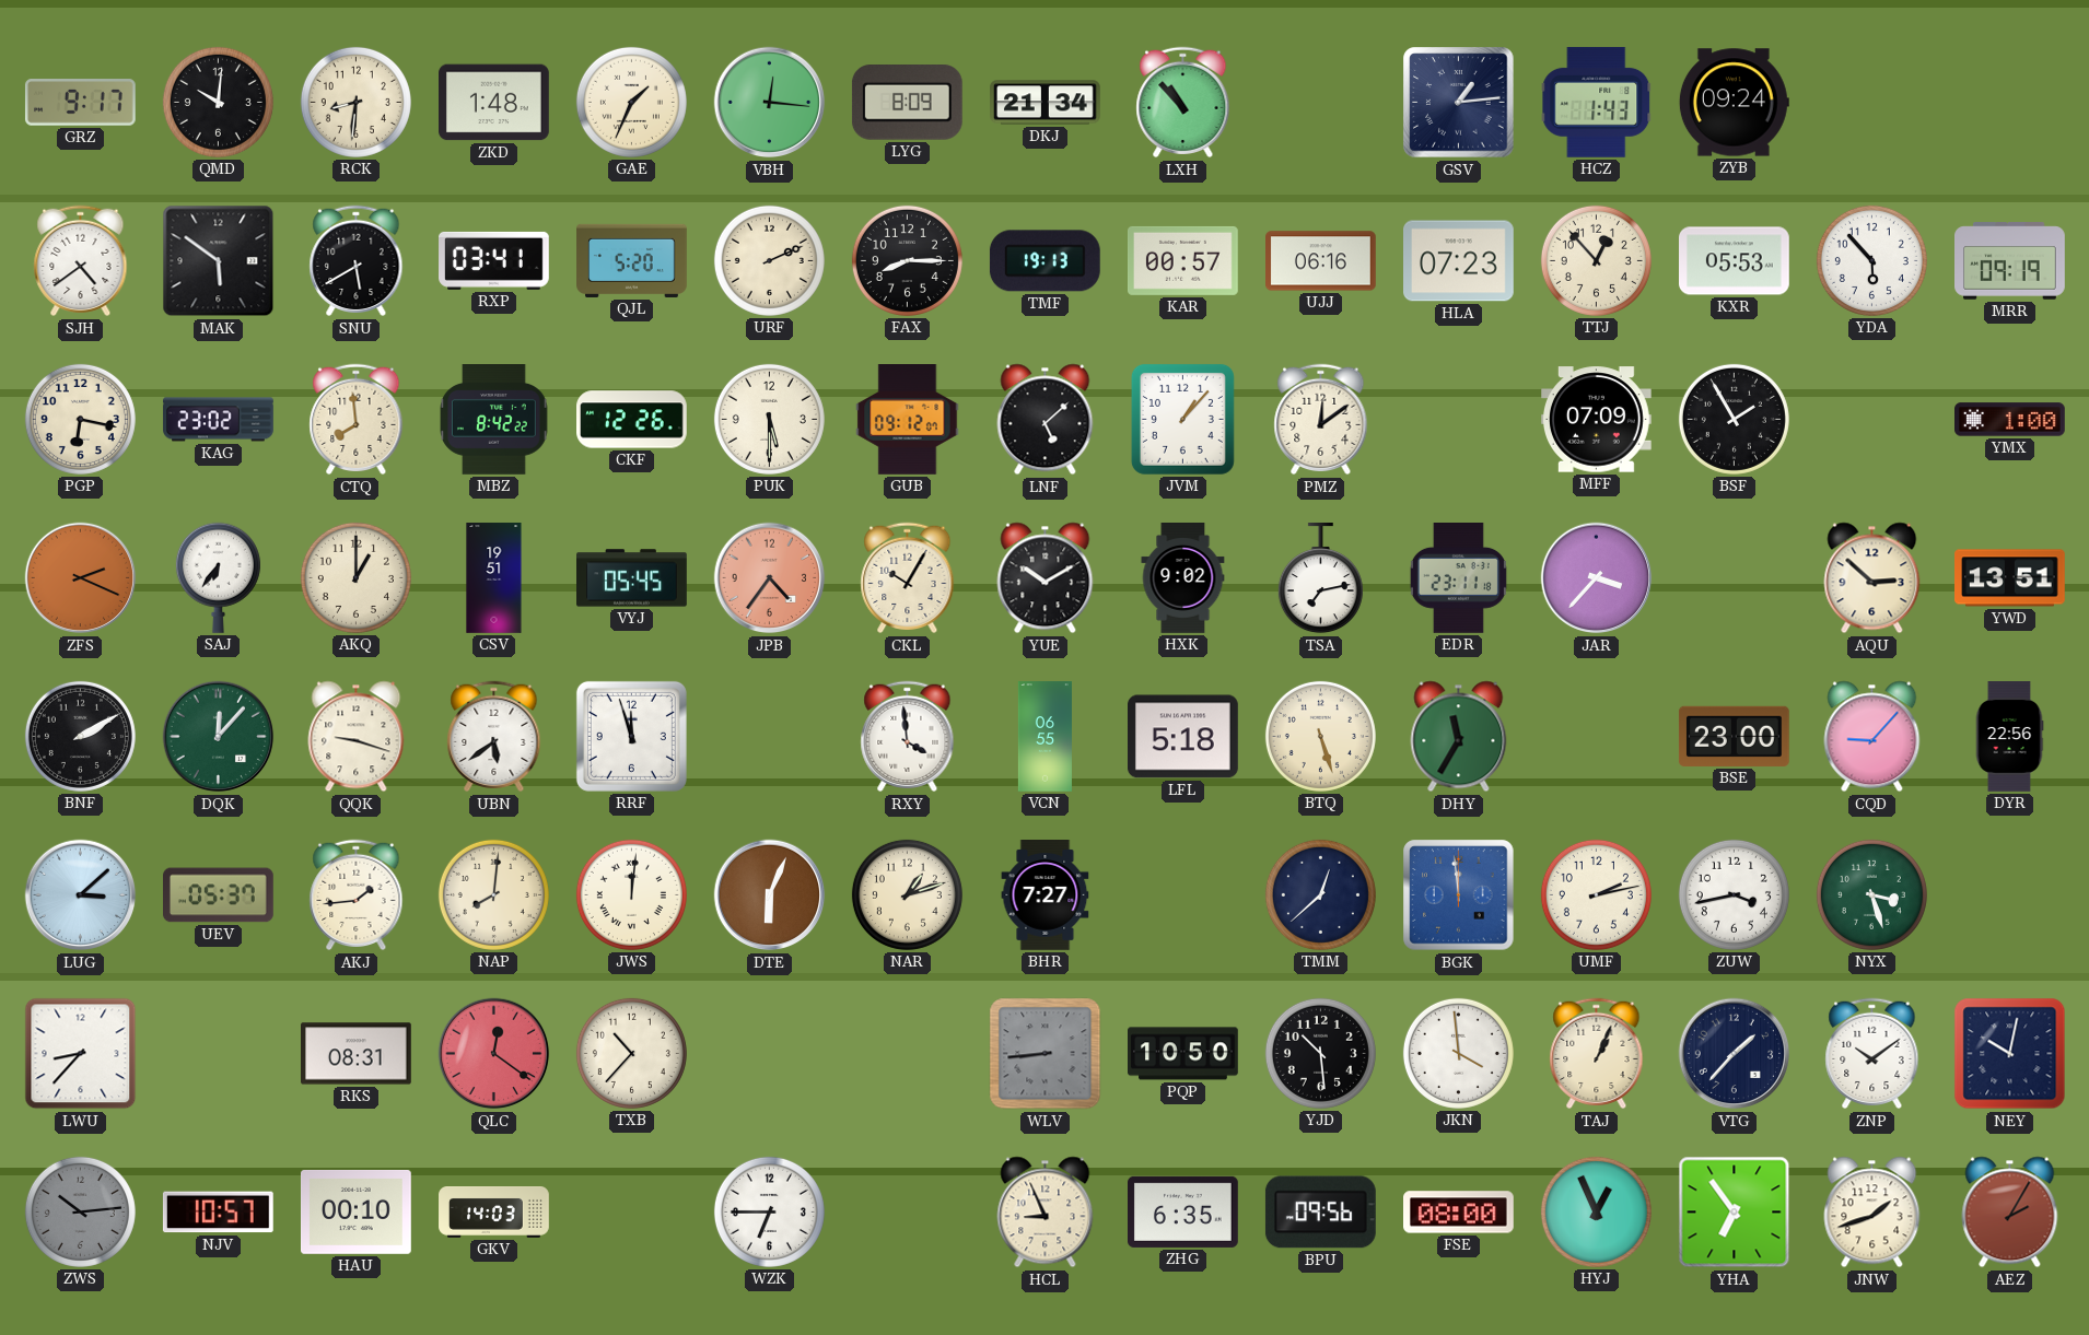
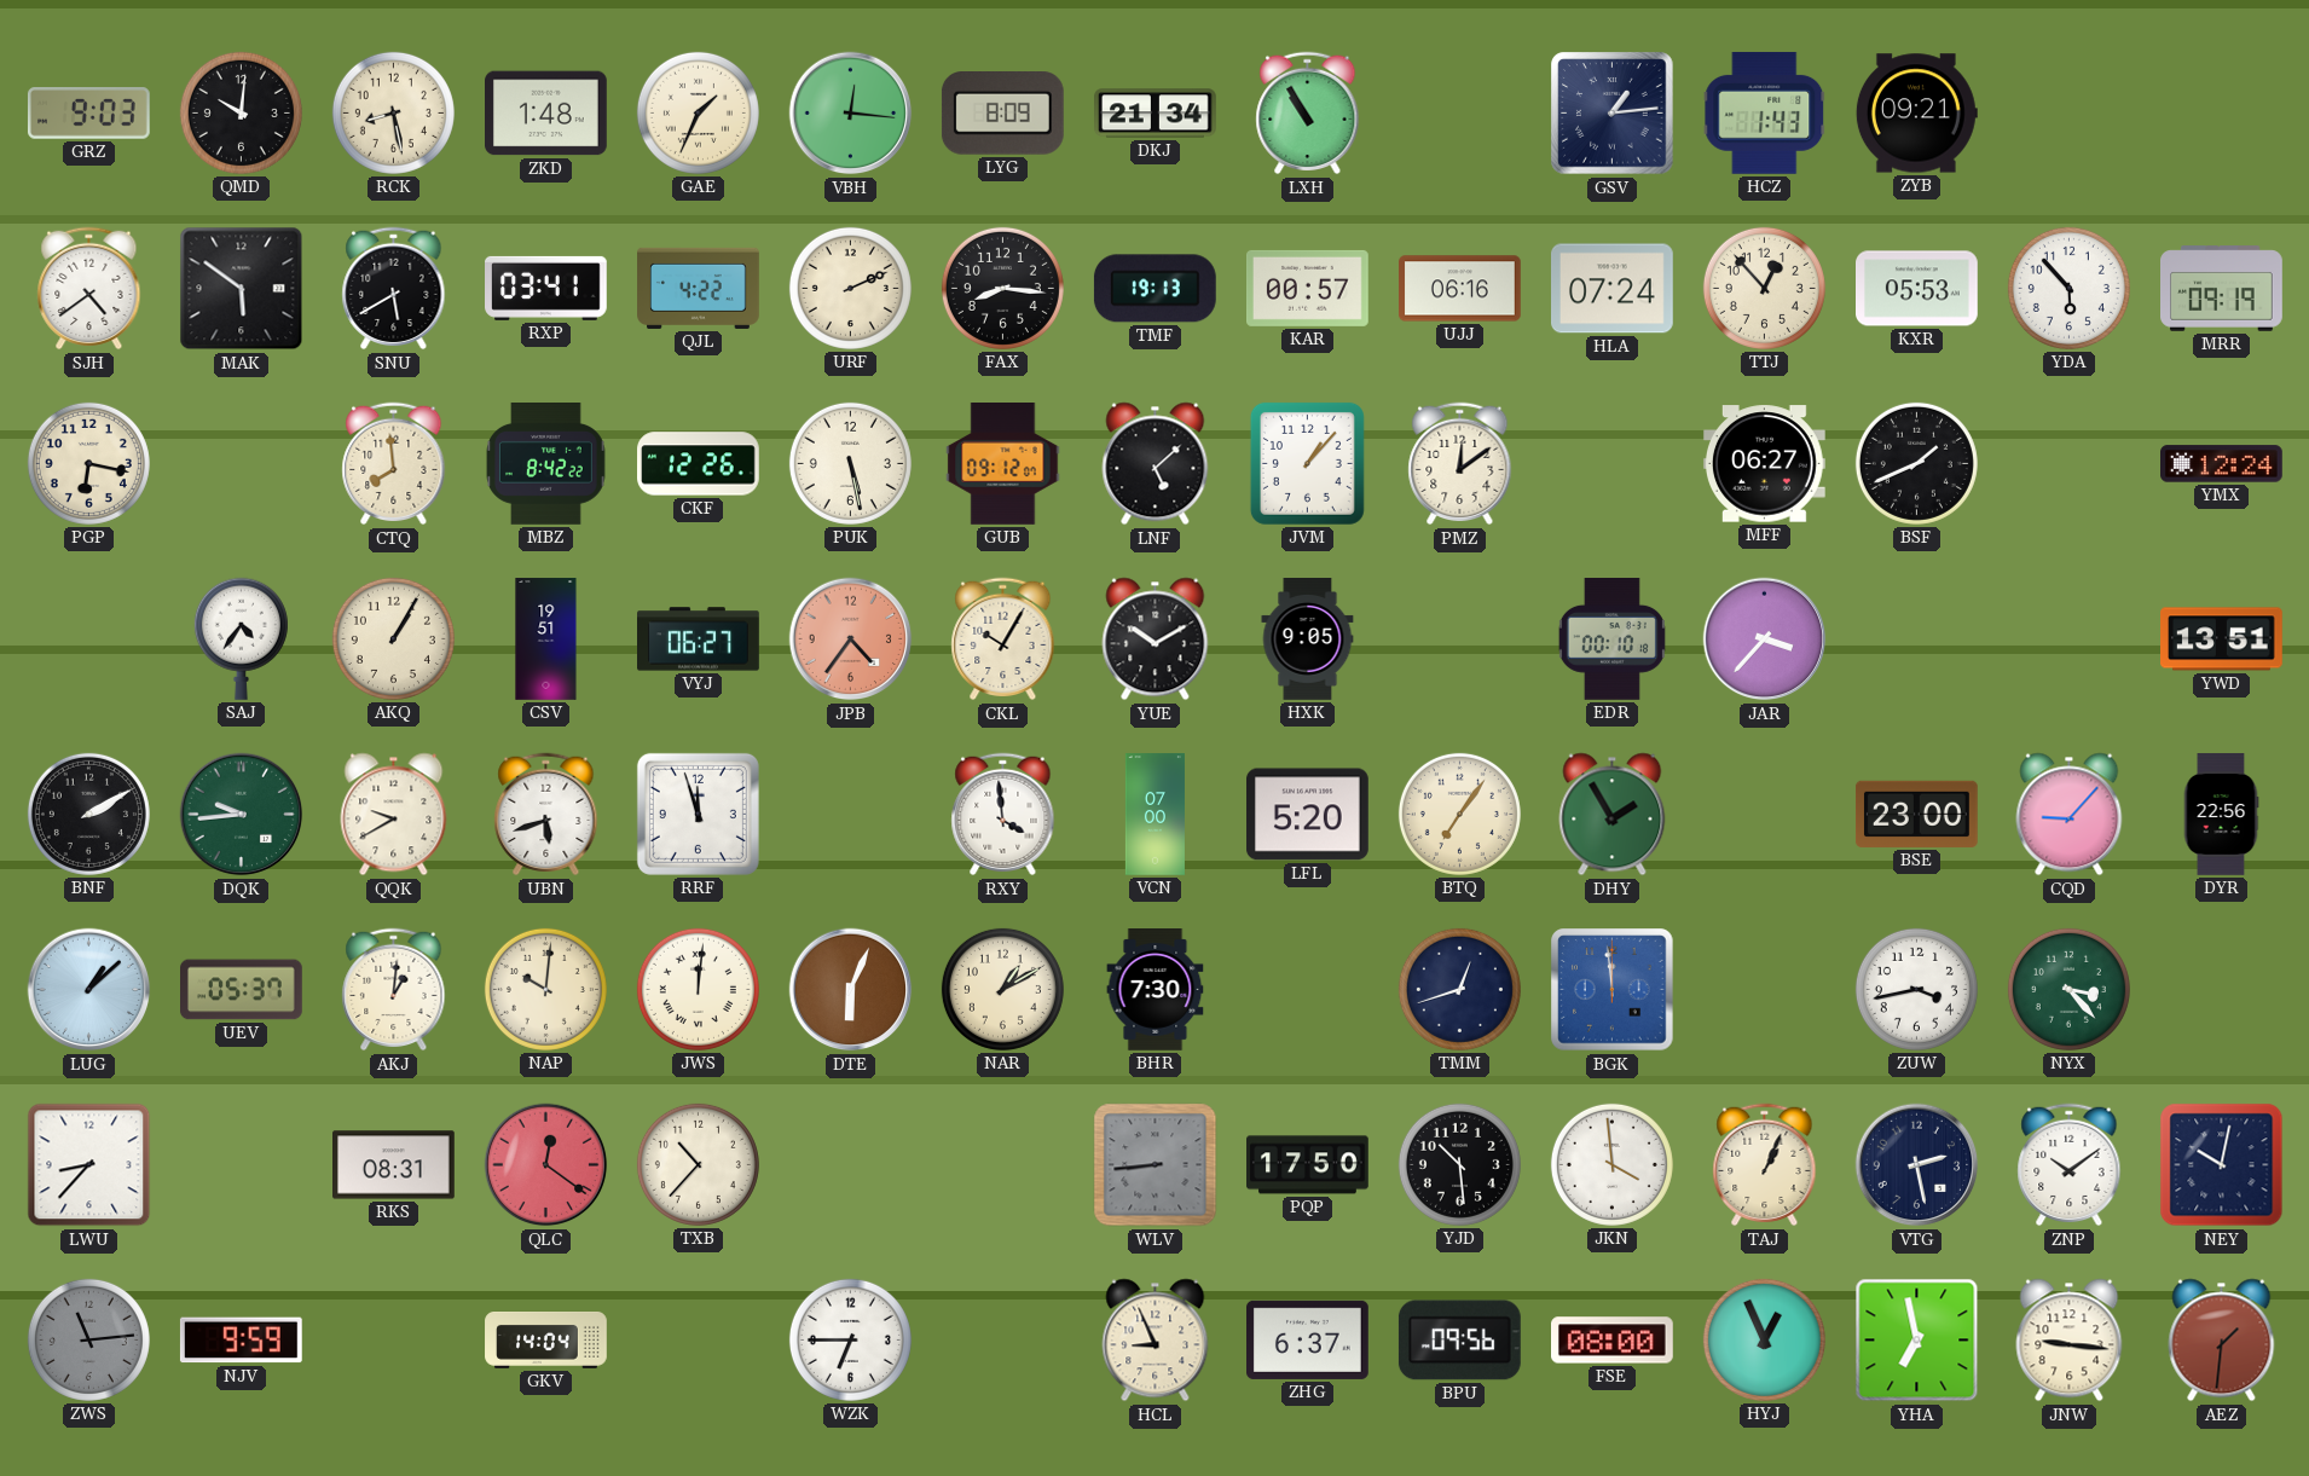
GRZ: 9:17 -> 9:03 (88, 114)
RCK: 8:31 -> 8:28 (393, 112)
LXH: 10:53 -> 10:55 (1308, 114)
ZYB: 09:24 -> 09:21 (1916, 114)
QJL: 5:20 -> 4:22 (699, 288)
FAX: 8:15 -> 8:16 (1002, 288)
HLA: 07:23 -> 07:24 (1613, 289)
KAG: 23:02 -> none (219, 420)
PUK: 5:30 -> 5:28 (850, 463)
MFF: 07:09 -> 06:27 (1764, 464)
BSF: 1:55 -> 1:41 (1916, 463)
YMX: 1:00 -> 12:24 (2222, 464)
ZFS: 2:19 -> none (81, 578)
SAJ: 6:36 -> 4:36 (241, 638)
AKQ: 1:00 -> 1:05 (393, 638)
VYJ: 05:45 -> 06:27 (699, 639)
HXK: 9:02 -> 9:05 (1308, 639)
TSA: 7:13 -> none (1320, 579)
EDR: 23:11 -> 00:10 (1611, 639)
AQU: 2:52 -> none (1872, 578)
DQK: 12:07 -> 9:44 (242, 815)
QQK: 9:18 -> 9:40 (394, 815)
UBN: 5:39 -> 5:42 (546, 815)
VCN: 06:55 -> 07:00 (1154, 815)
LFL: 5:18 -> 5:20 (1308, 815)
BTQ: 5:27 -> 7:06 (1459, 814)
DHY: 11:35 -> 1:55 (1613, 815)
LUG: 3:08 -> 1:08 (89, 990)
AKJ: 1:44 -> 1:01 (394, 990)
NAP: 8:01 -> 10:01 (545, 989)
NAR: 1:12 -> 1:10 (1002, 989)
BHR: 7:27 -> 7:30 (1156, 990)
TMM: 12:38 -> 12:42 (1459, 989)
UMF: 2:13 -> none (1596, 894)
NYX: 3:27 -> 3:23 (2068, 989)
PQP: 10:50 -> 17:50 (1308, 1165)
VTG: 1:37 -> 2:28 (1917, 1165)
ZWS: 10:14 -> 11:14 (88, 1339)
NJV: 10:57 -> 9:59 (241, 1341)
HAU: 00:10 -> none (357, 1211)
GKV: 14:03 -> 14:04 (546, 1341)
ZHG: 6:35 -> 6:37 (1308, 1339)
YHA: 6:54 -> 6:58 (1917, 1341)
JNW: 1:42 -> 9:16 (2070, 1341)
AEZ: 2:05 -> 1:31 (2222, 1341)
